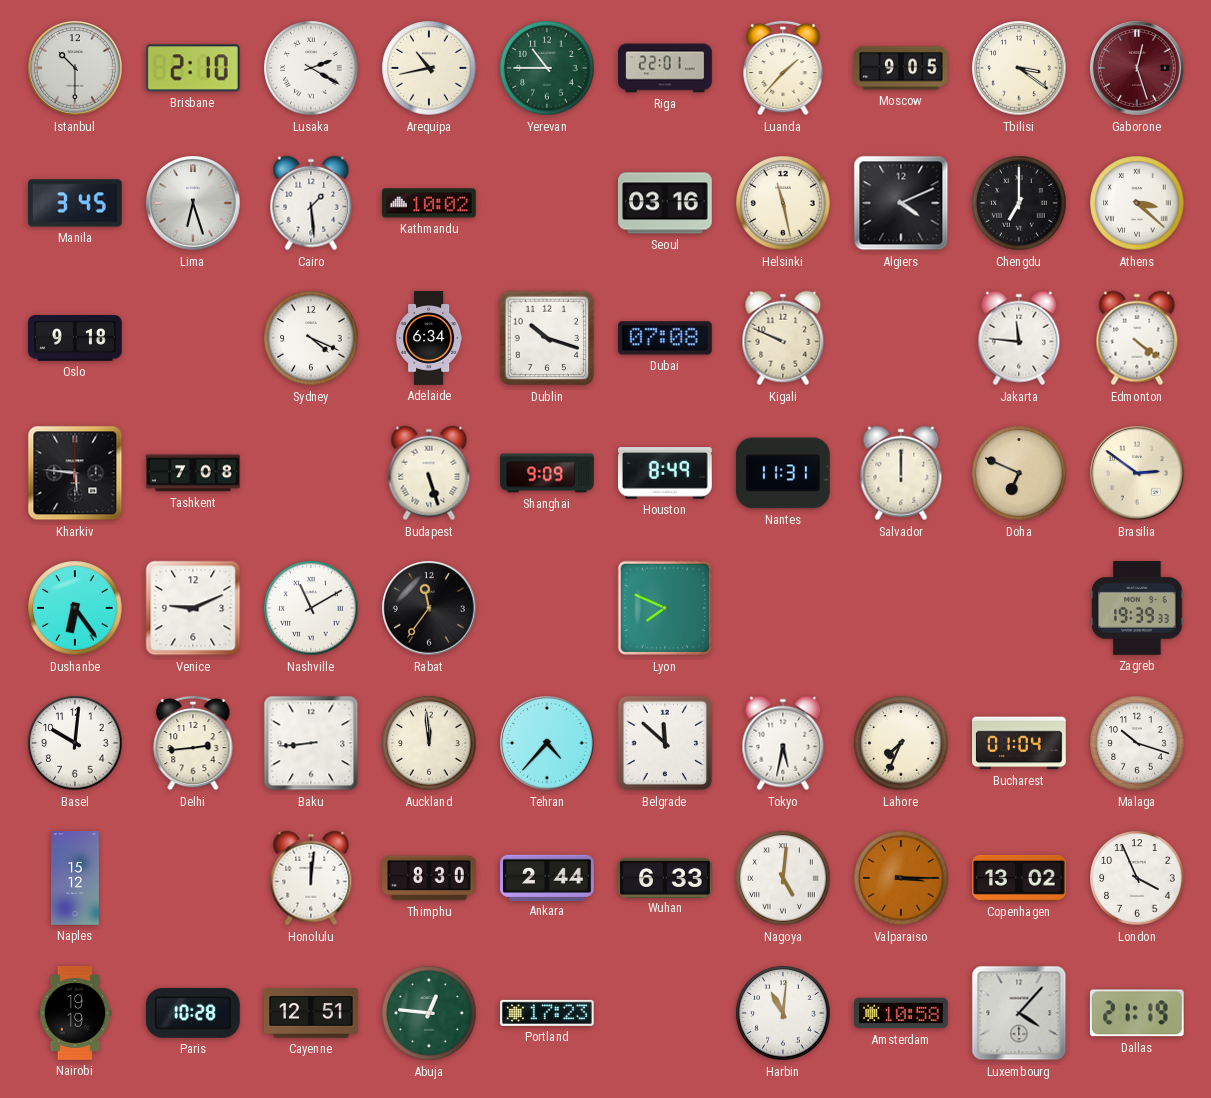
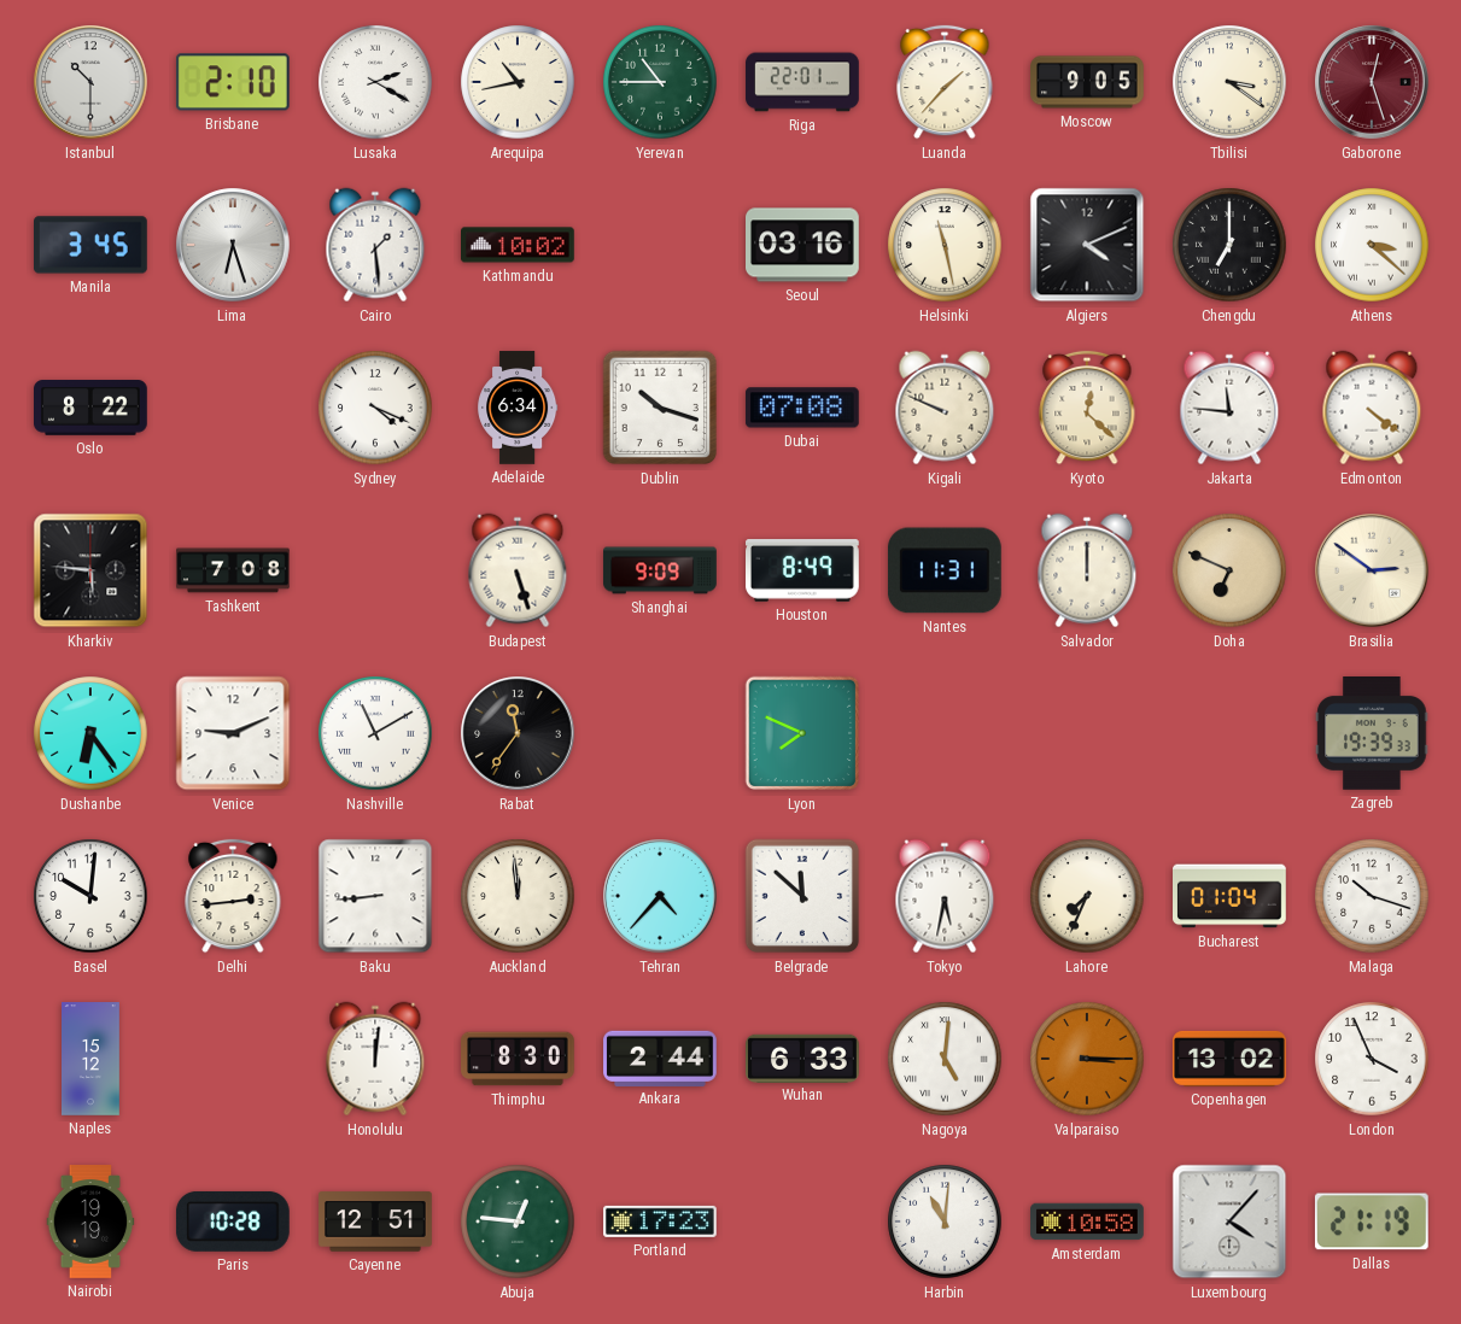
Oslo: 9:18 -> 8:22 (92, 409)
Kyoto: none -> 12:22 (1087, 408)
